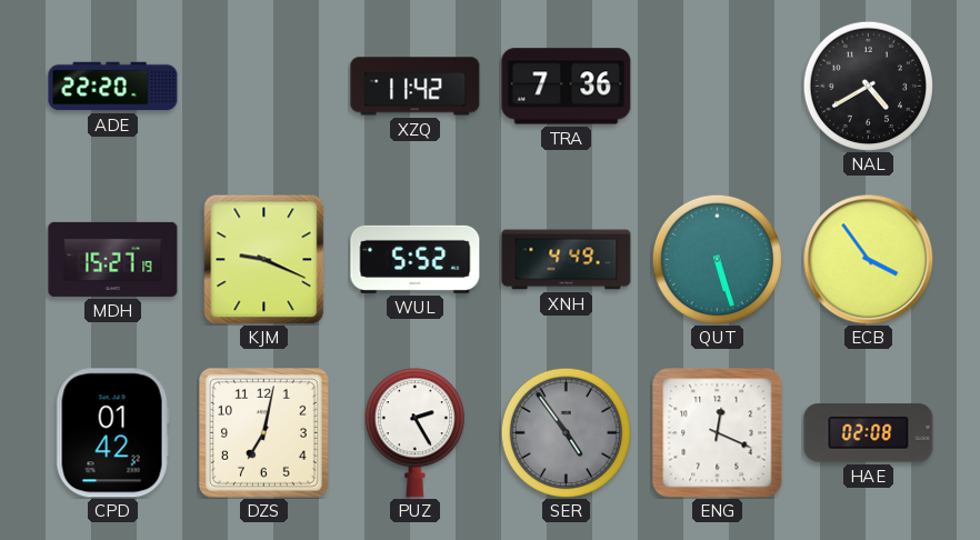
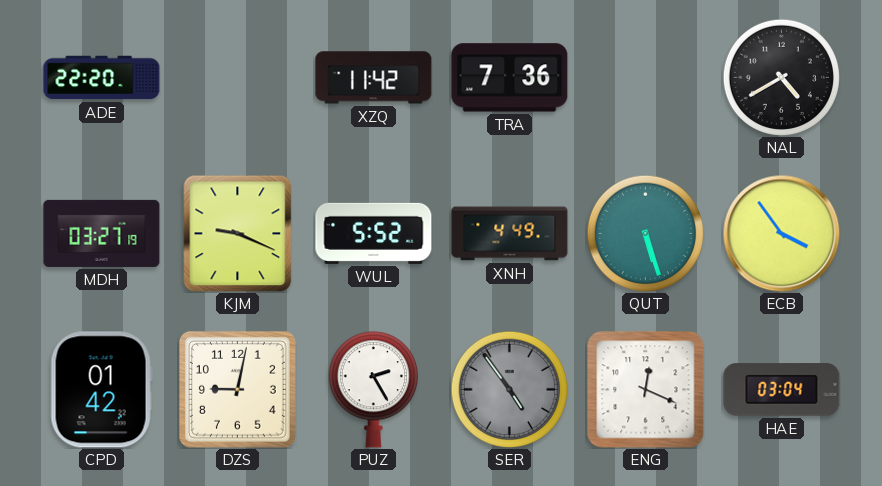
MDH: 15:27 -> 03:27 (102, 233)
DZS: 7:02 -> 9:02 (237, 389)
HAE: 02:08 -> 03:04 (782, 390)
